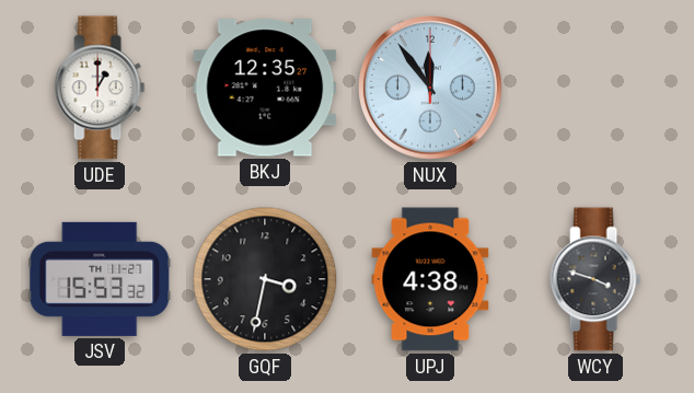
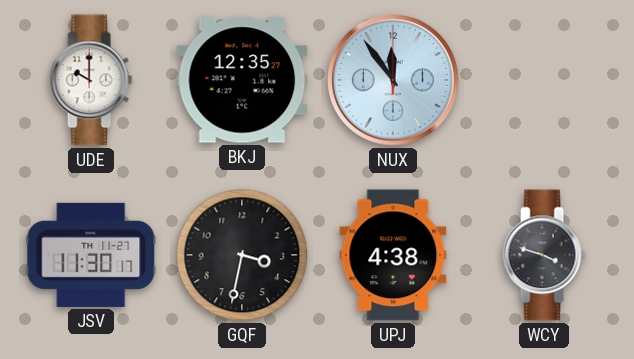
UDE: 1:00 -> 10:00 (91, 80)
JSV: 15:53 -> 11:30 (91, 255)
